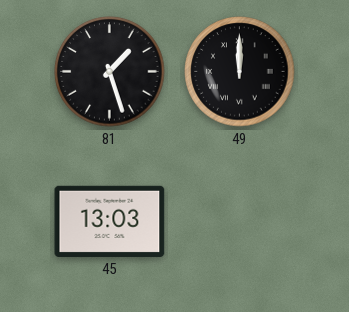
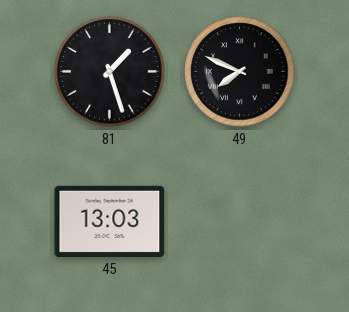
49: 12:00 -> 7:49 (240, 72)
